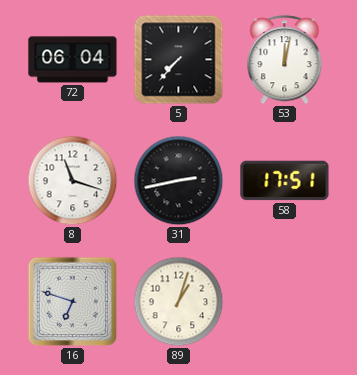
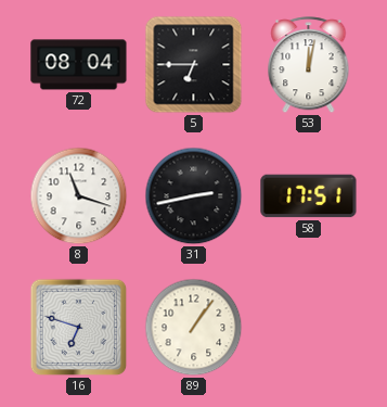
72: 06:04 -> 08:04 (79, 65)
5: 7:37 -> 6:45 (194, 65)
89: 1:03 -> 1:06 (194, 328)
